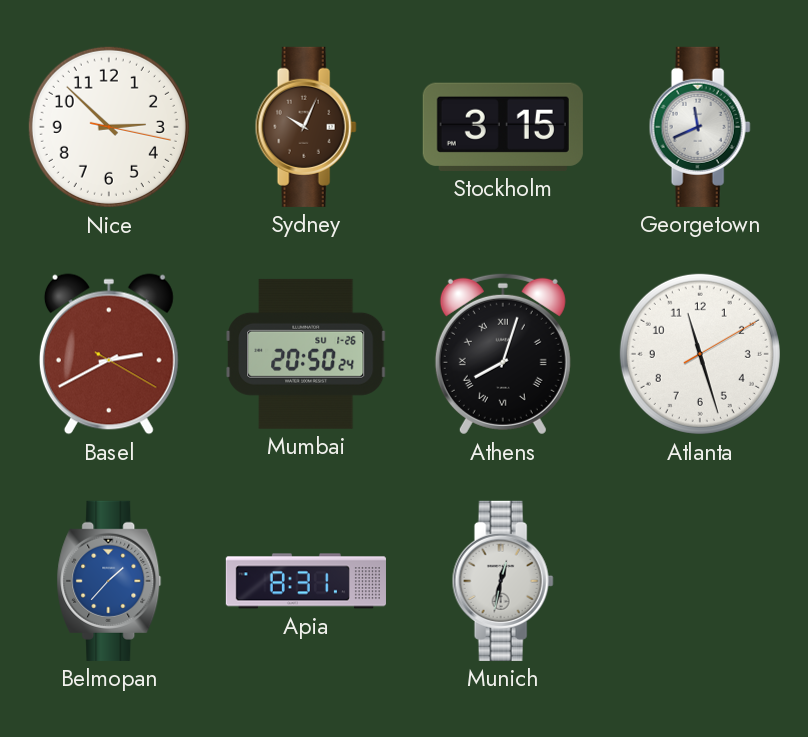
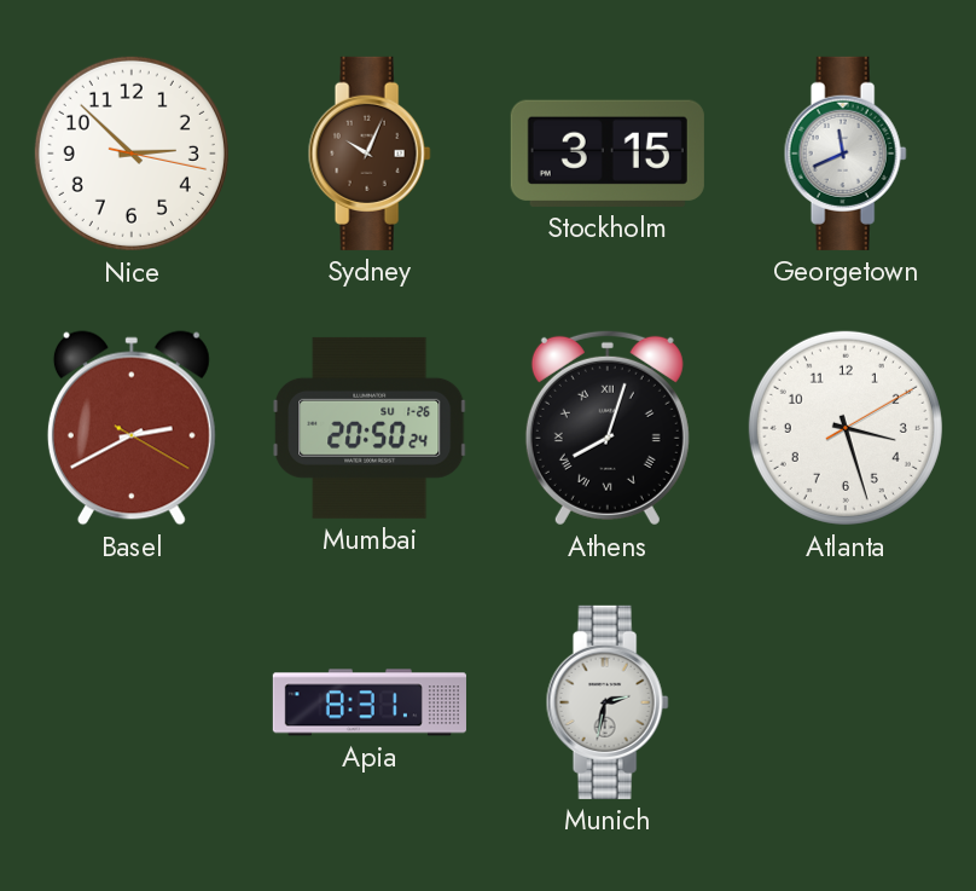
Atlanta: 11:27 -> 3:27 (846, 428)
Belmopan: 1:37 -> none (109, 581)
Munich: 12:32 -> 2:32 (608, 702)
